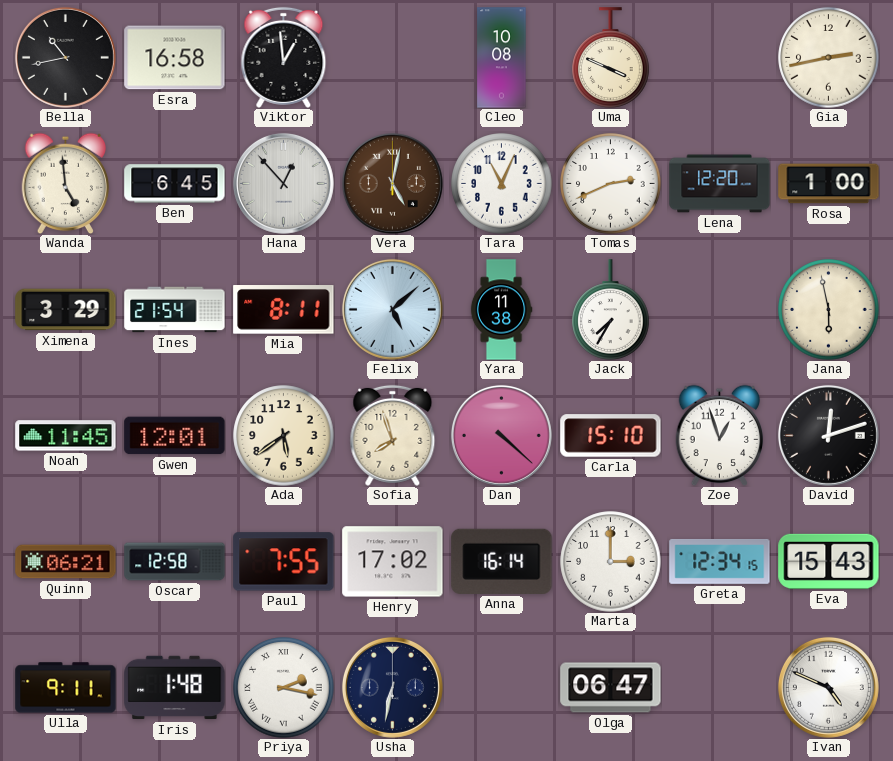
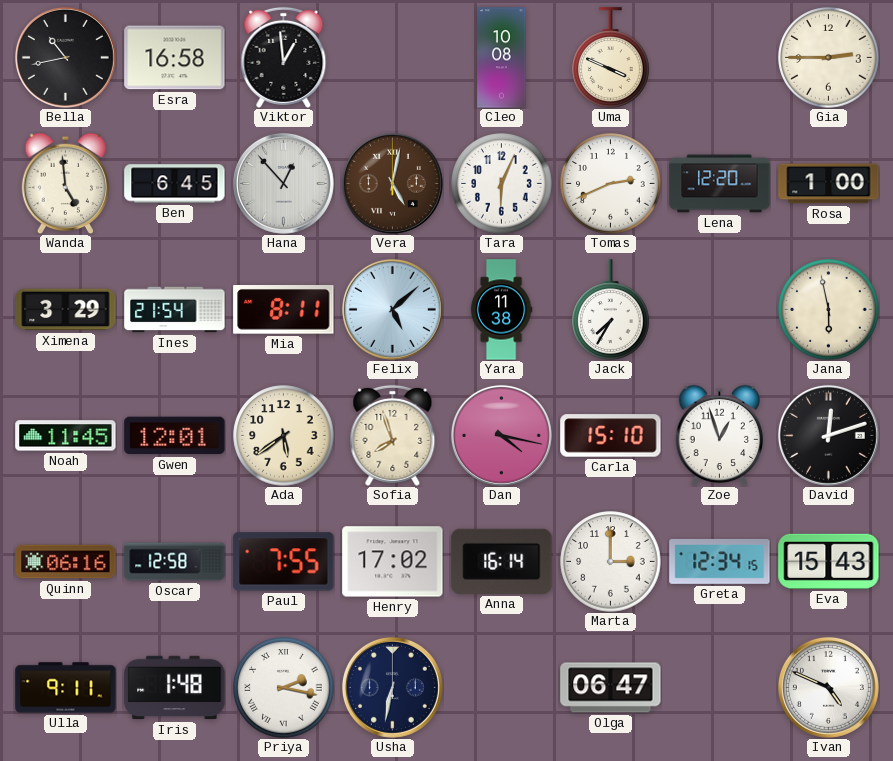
Gia: 2:43 -> 2:45 (829, 58)
Tara: 11:04 -> 6:04 (502, 184)
Dan: 4:22 -> 4:17 (501, 435)
Quinn: 06:21 -> 06:16 (66, 562)
